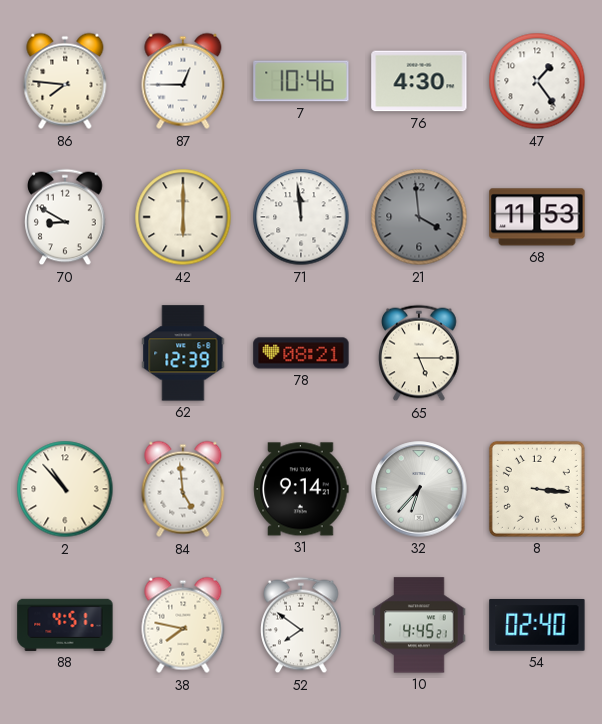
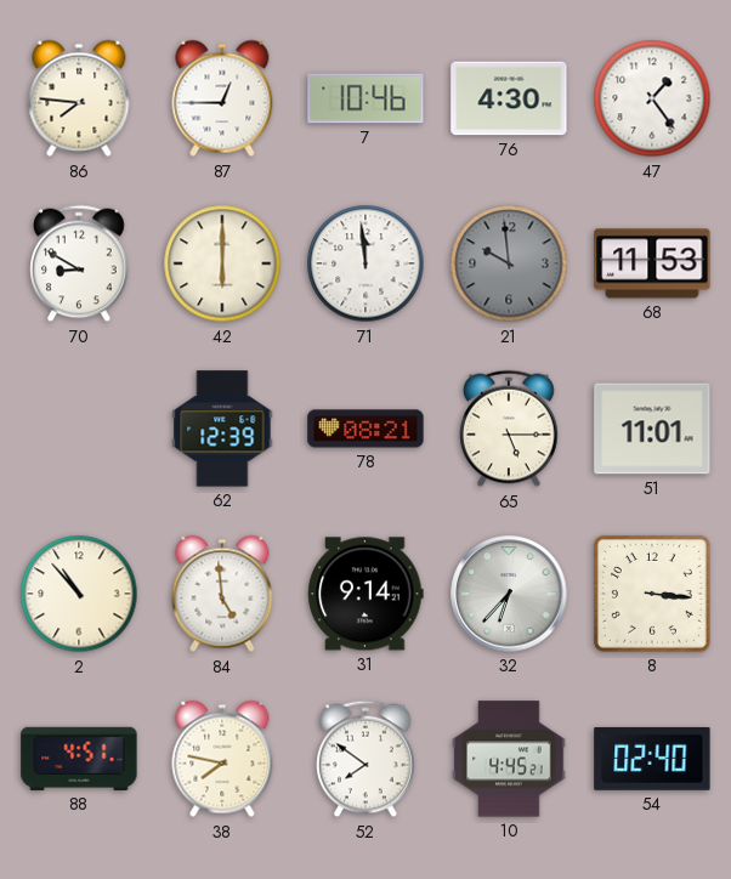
21: 3:59 -> 9:59 (509, 263)
51: none -> 11:01 (652, 429)
